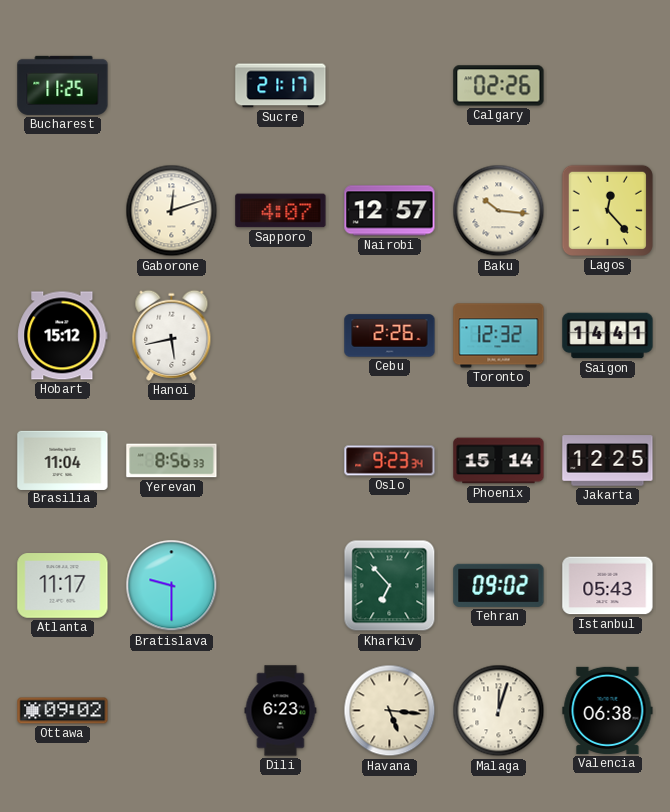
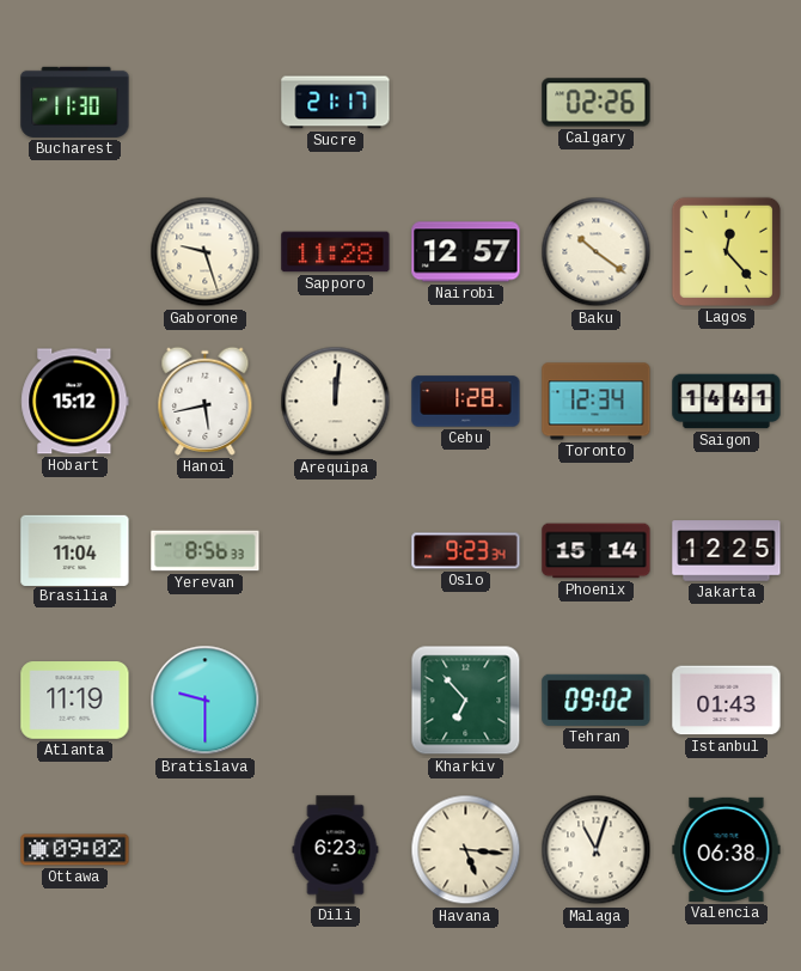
Bucharest: 11:25 -> 11:30 (75, 102)
Gaborone: 12:12 -> 9:27 (206, 252)
Sapporo: 4:07 -> 11:28 (336, 252)
Baku: 10:16 -> 10:21 (597, 252)
Arequipa: none -> 12:01 (336, 402)
Cebu: 2:26 -> 1:28 (466, 402)
Toronto: 12:32 -> 12:34 (597, 402)
Atlanta: 11:17 -> 11:19 (75, 701)
Istanbul: 05:43 -> 01:43 (727, 701)
Malaga: 12:03 -> 11:03 (597, 850)
